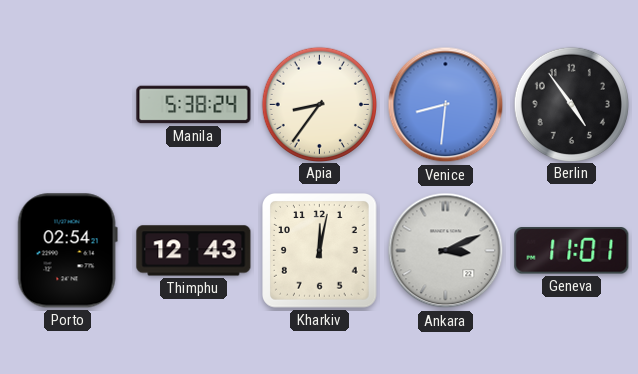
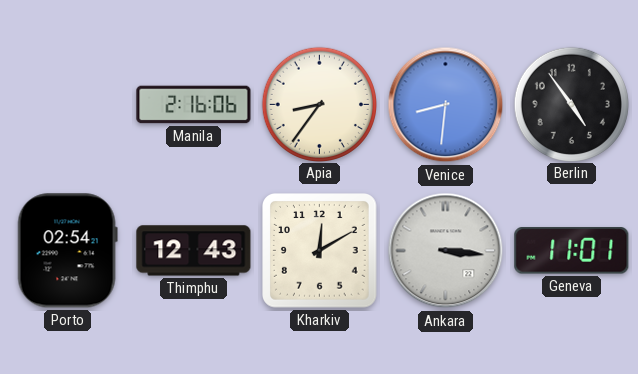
Manila: 5:38 -> 2:16 (194, 105)
Kharkiv: 12:02 -> 12:10 (320, 251)
Ankara: 3:11 -> 3:16 (446, 251)
